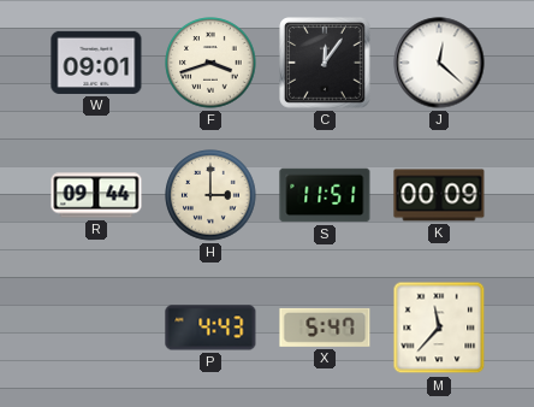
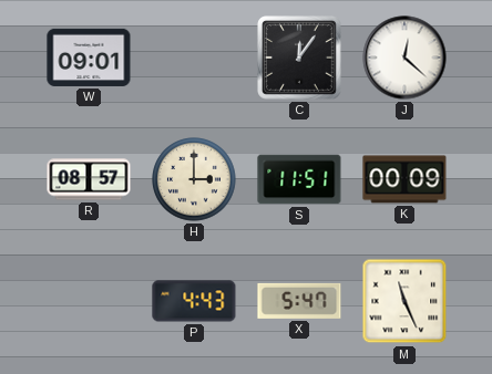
F: 3:42 -> none (210, 63)
R: 09:44 -> 08:57 (89, 179)
M: 11:37 -> 11:26 (404, 301)
